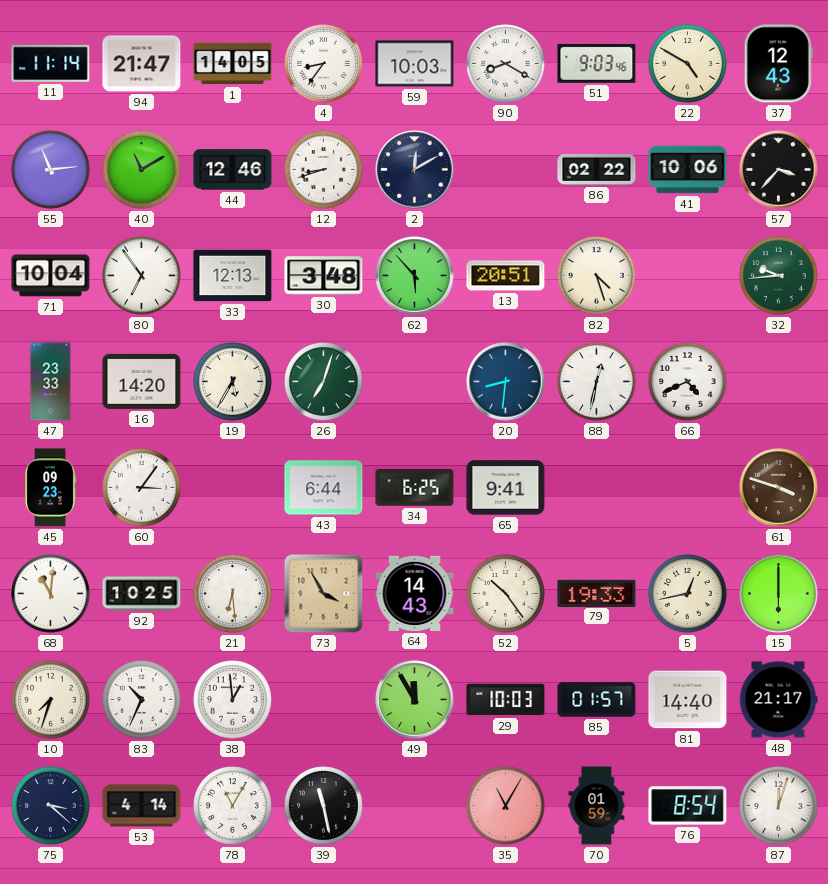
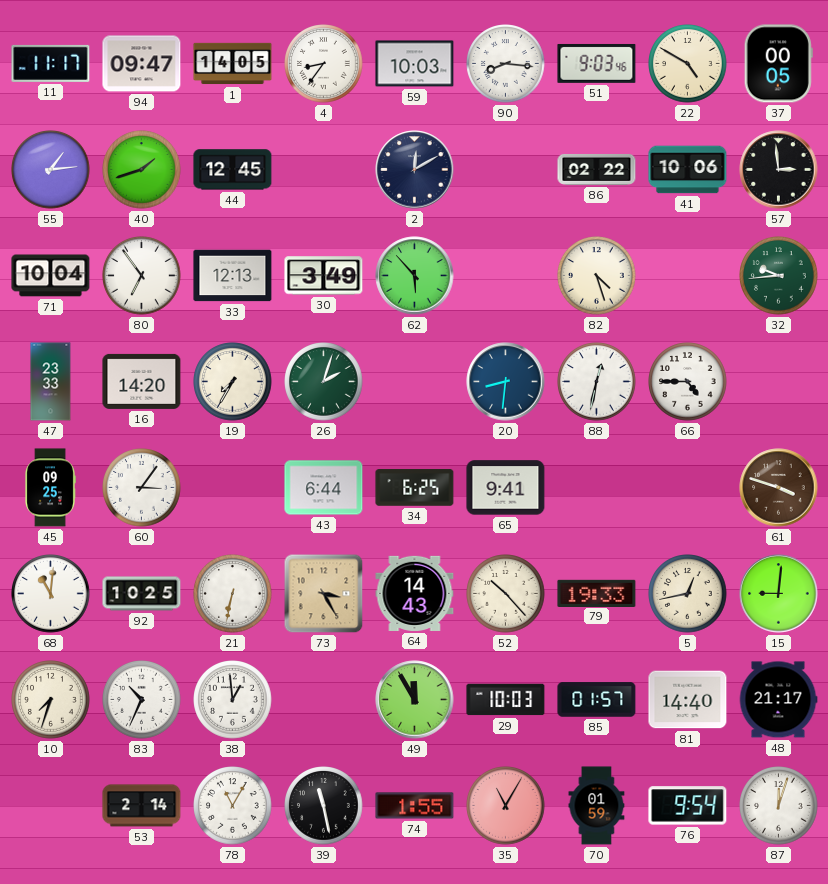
11: 11:14 -> 11:17 (51, 63)
94: 21:47 -> 09:47 (142, 64)
90: 8:20 -> 8:16 (506, 64)
37: 12:43 -> 00:05 (778, 64)
55: 11:14 -> 1:14 (51, 170)
40: 11:10 -> 1:42 (142, 170)
44: 12:46 -> 12:45 (233, 170)
12: 8:42 -> none (324, 170)
57: 3:37 -> 2:59 (779, 170)
30: 3:48 -> 3:49 (324, 276)
13: 20:51 -> none (506, 276)
19: 5:35 -> 7:35 (233, 382)
26: 7:03 -> 2:03 (324, 382)
66: 4:41 -> 4:45 (688, 382)
45: 09:23 -> 09:25 (50, 488)
21: 6:29 -> 6:32 (233, 594)
73: 3:55 -> 3:25 (324, 594)
52: 10:24 -> 10:23 (506, 594)
15: 6:00 -> 9:01 (779, 594)
75: 3:22 -> none (51, 806)
53: 4:14 -> 2:14 (142, 806)
74: none -> 1:55 (415, 806)
76: 8:54 -> 9:54 (688, 806)
